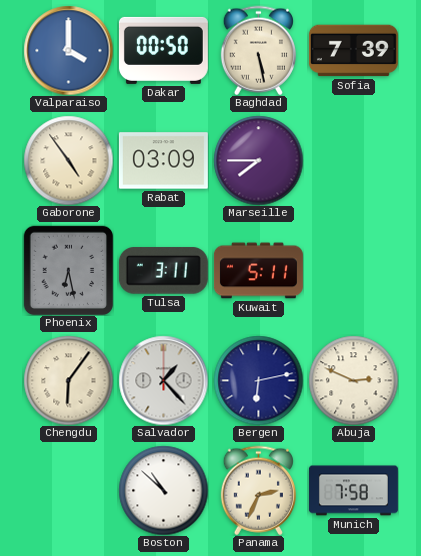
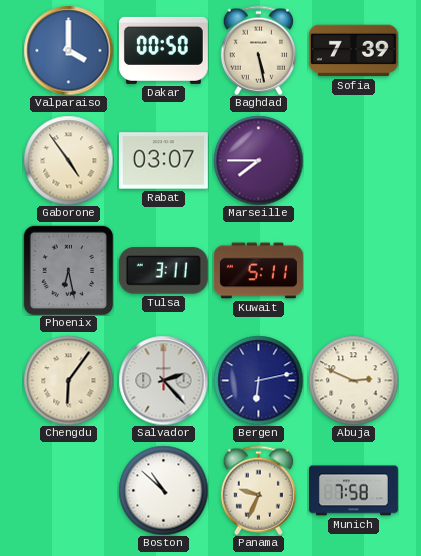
Rabat: 03:09 -> 03:07 (163, 161)
Salvador: 1:23 -> 2:23 (163, 380)
Panama: 2:34 -> 9:34 (258, 490)
